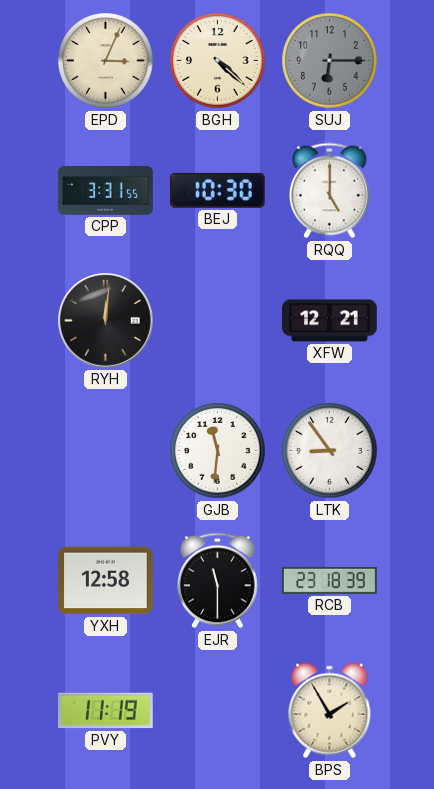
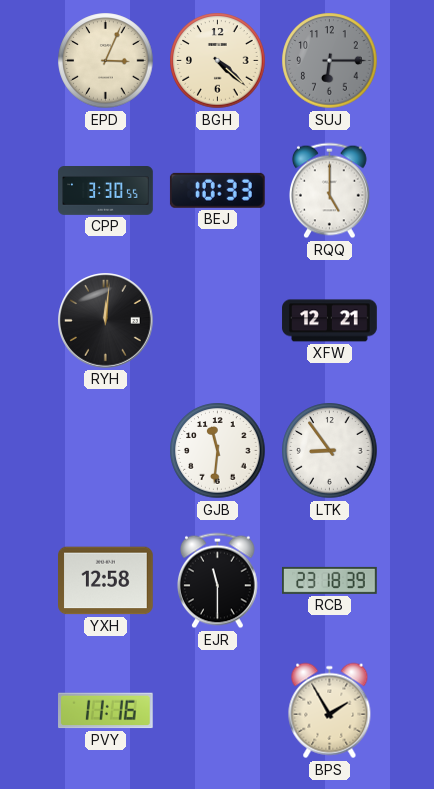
CPP: 3:31 -> 3:30 (106, 191)
BEJ: 10:30 -> 10:33 (217, 190)
PVY: 11:19 -> 11:16 (106, 711)
